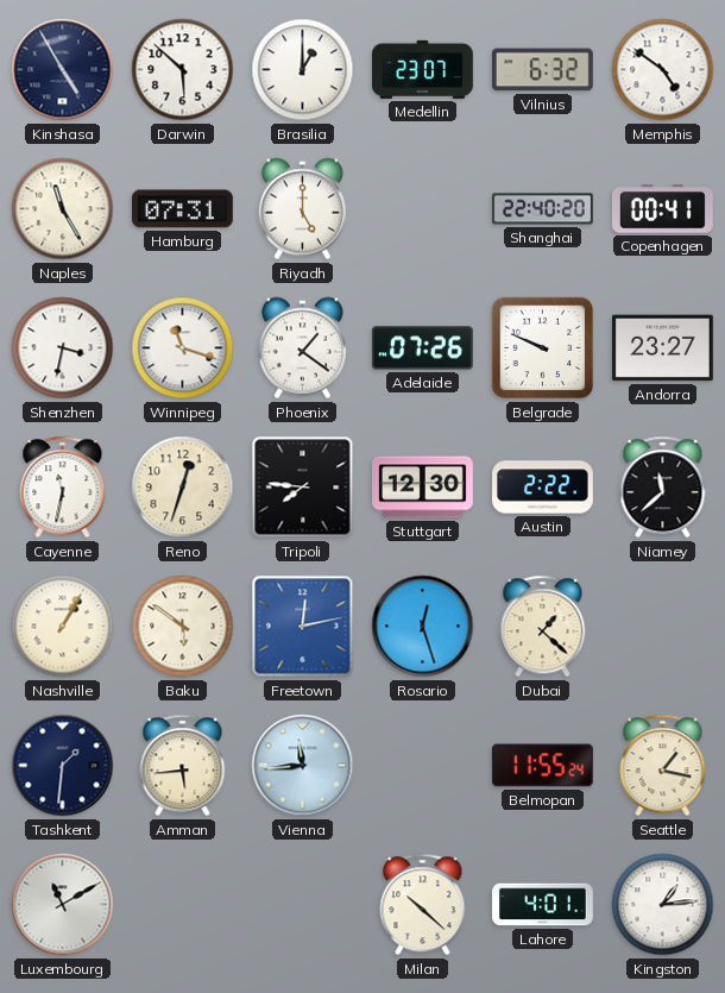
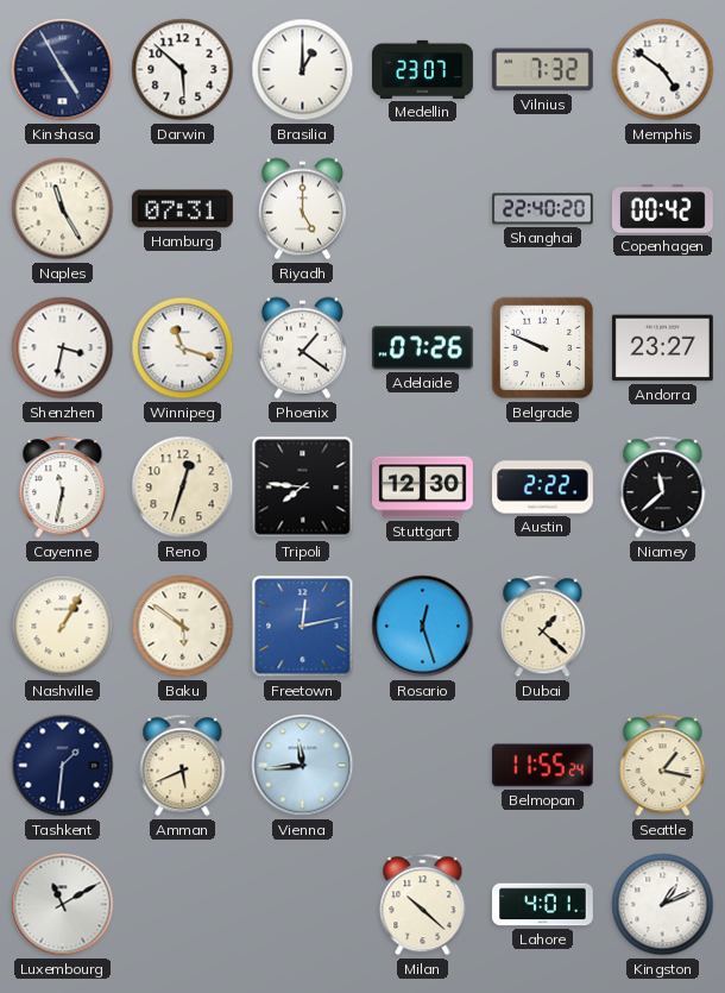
Vilnius: 6:32 -> 7:32 (542, 70)
Copenhagen: 00:41 -> 00:42 (662, 209)
Amman: 5:44 -> 5:41 (183, 766)
Kingston: 1:14 -> 1:11 (663, 905)
